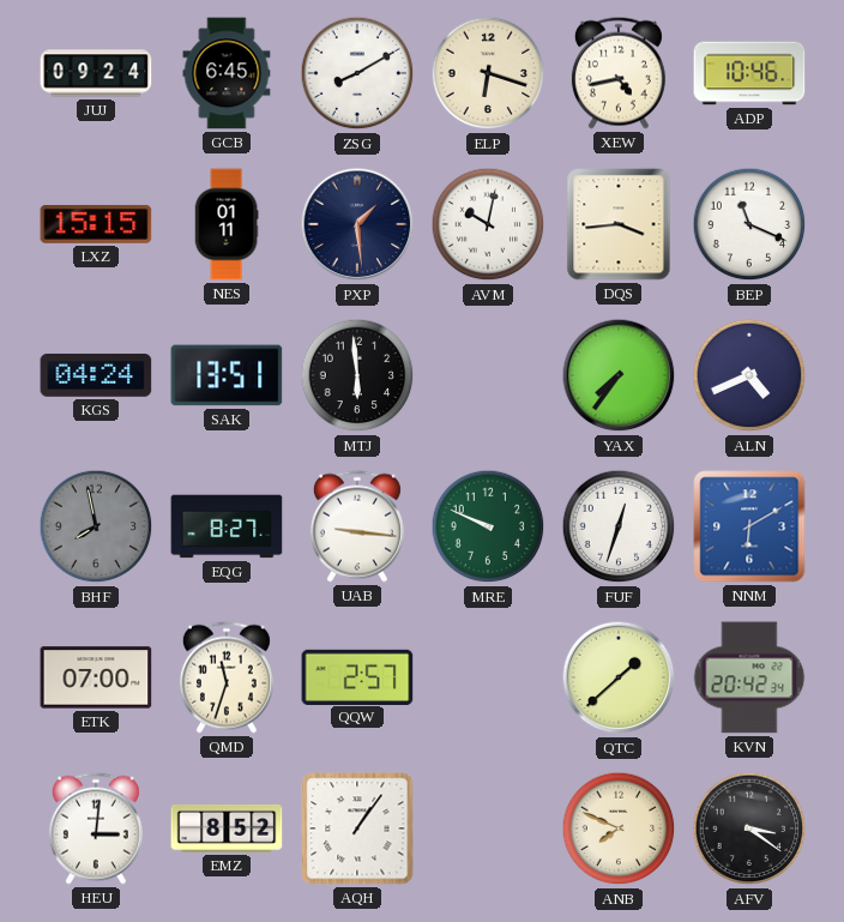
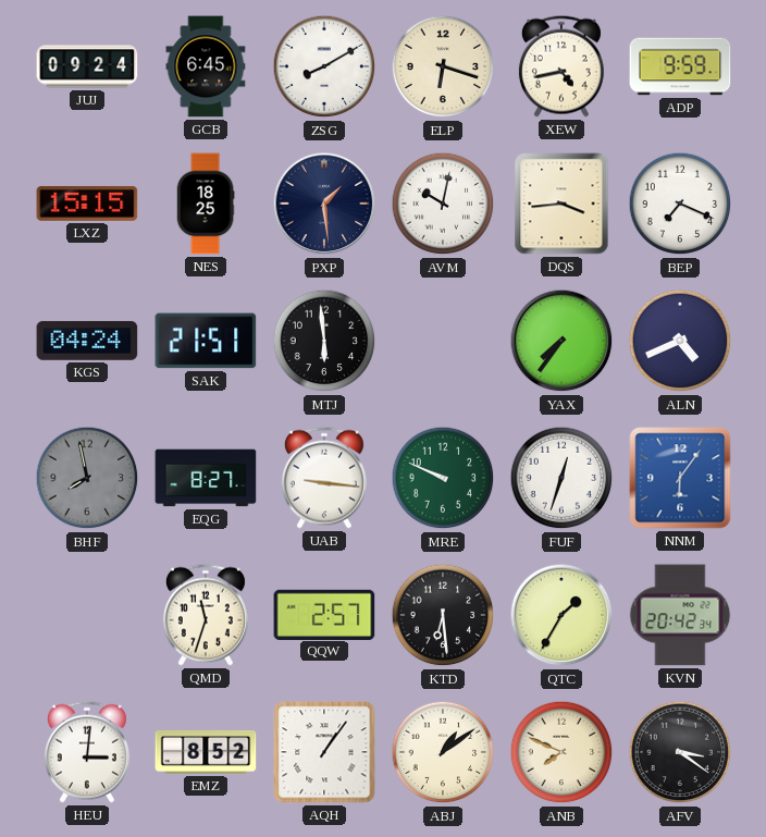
ADP: 10:46 -> 9:59 (680, 66)
NES: 01:11 -> 18:25 (206, 204)
BEP: 11:19 -> 7:19 (680, 204)
SAK: 13:51 -> 21:51 (206, 341)
NNM: 6:10 -> 6:06 (680, 478)
ETK: 07:00 -> none (96, 677)
KTD: none -> 6:29 (443, 615)
QTC: 1:38 -> 1:35 (561, 615)
ABJ: none -> 1:09 (443, 752)
